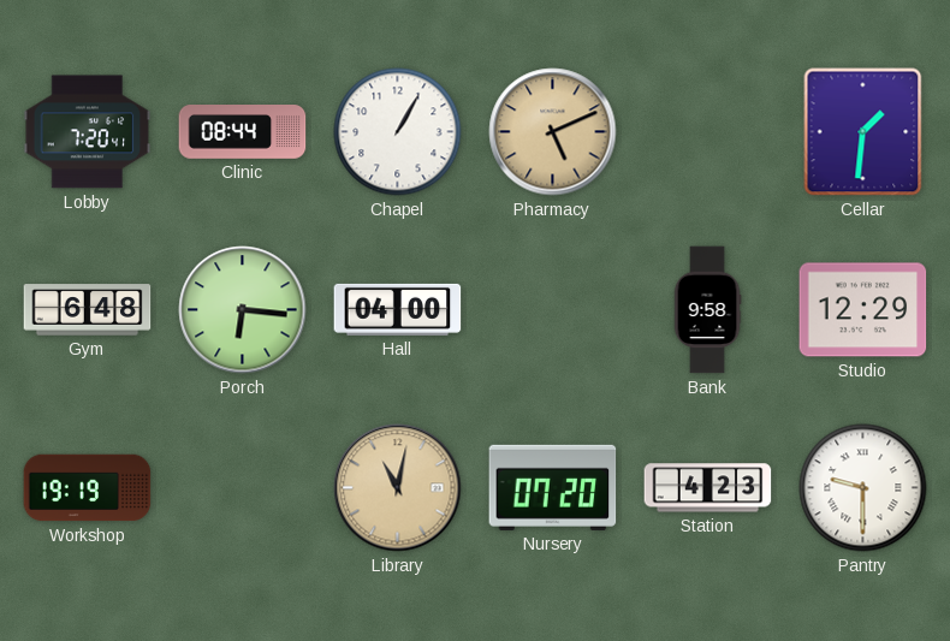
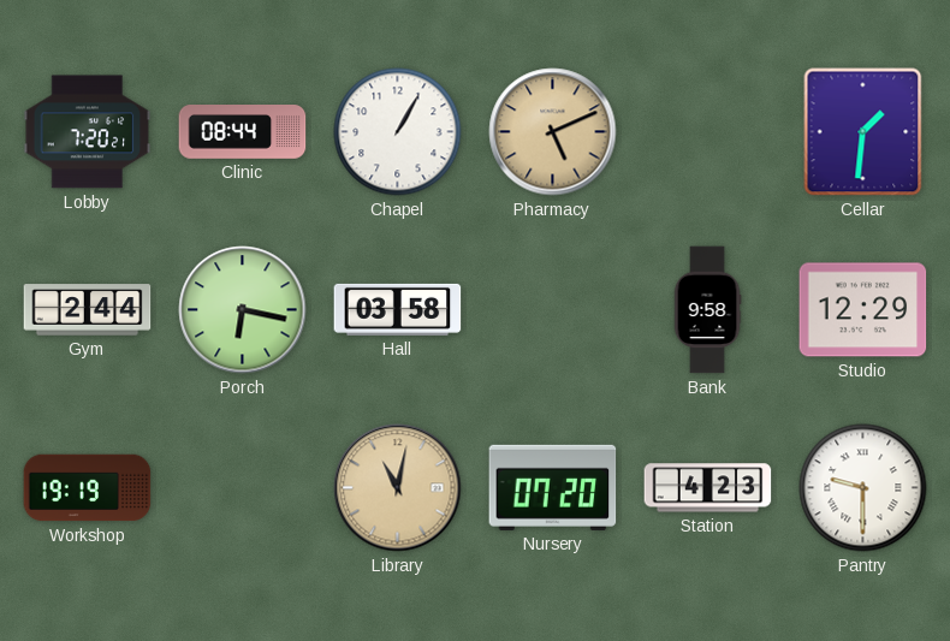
Lobby: 7:20:41 -> 7:20:21 (88, 132)
Gym: 6:48 -> 2:44 (88, 310)
Porch: 6:16 -> 6:17 (243, 310)
Hall: 04:00 -> 03:58 (398, 309)
